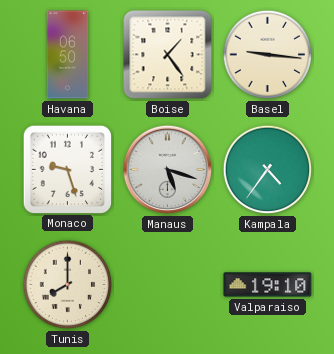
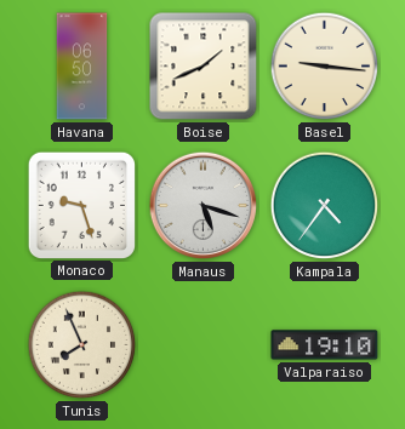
Boise: 1:24 -> 1:41 (204, 67)
Tunis: 8:00 -> 7:56 (82, 345)
